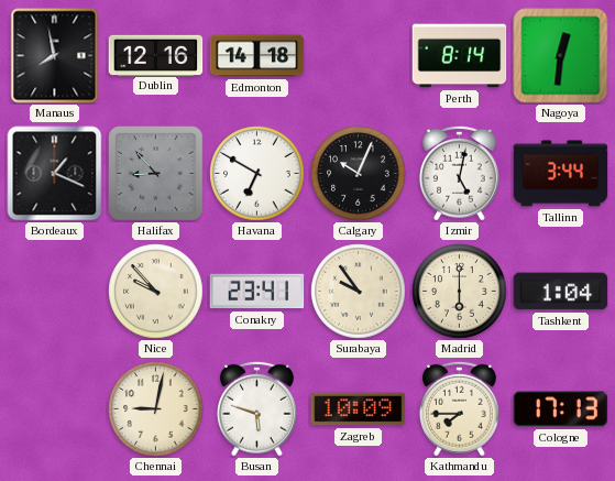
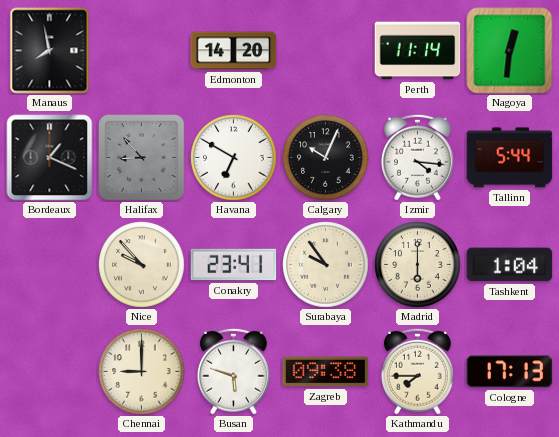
Dublin: 12:16 -> none (156, 55)
Edmonton: 14:18 -> 14:20 (234, 51)
Perth: 8:14 -> 11:14 (418, 51)
Izmir: 5:02 -> 4:16 (417, 157)
Tallinn: 3:44 -> 5:44 (510, 158)
Chennai: 9:02 -> 9:00 (142, 372)
Zagreb: 10:09 -> 09:38 (326, 372)
